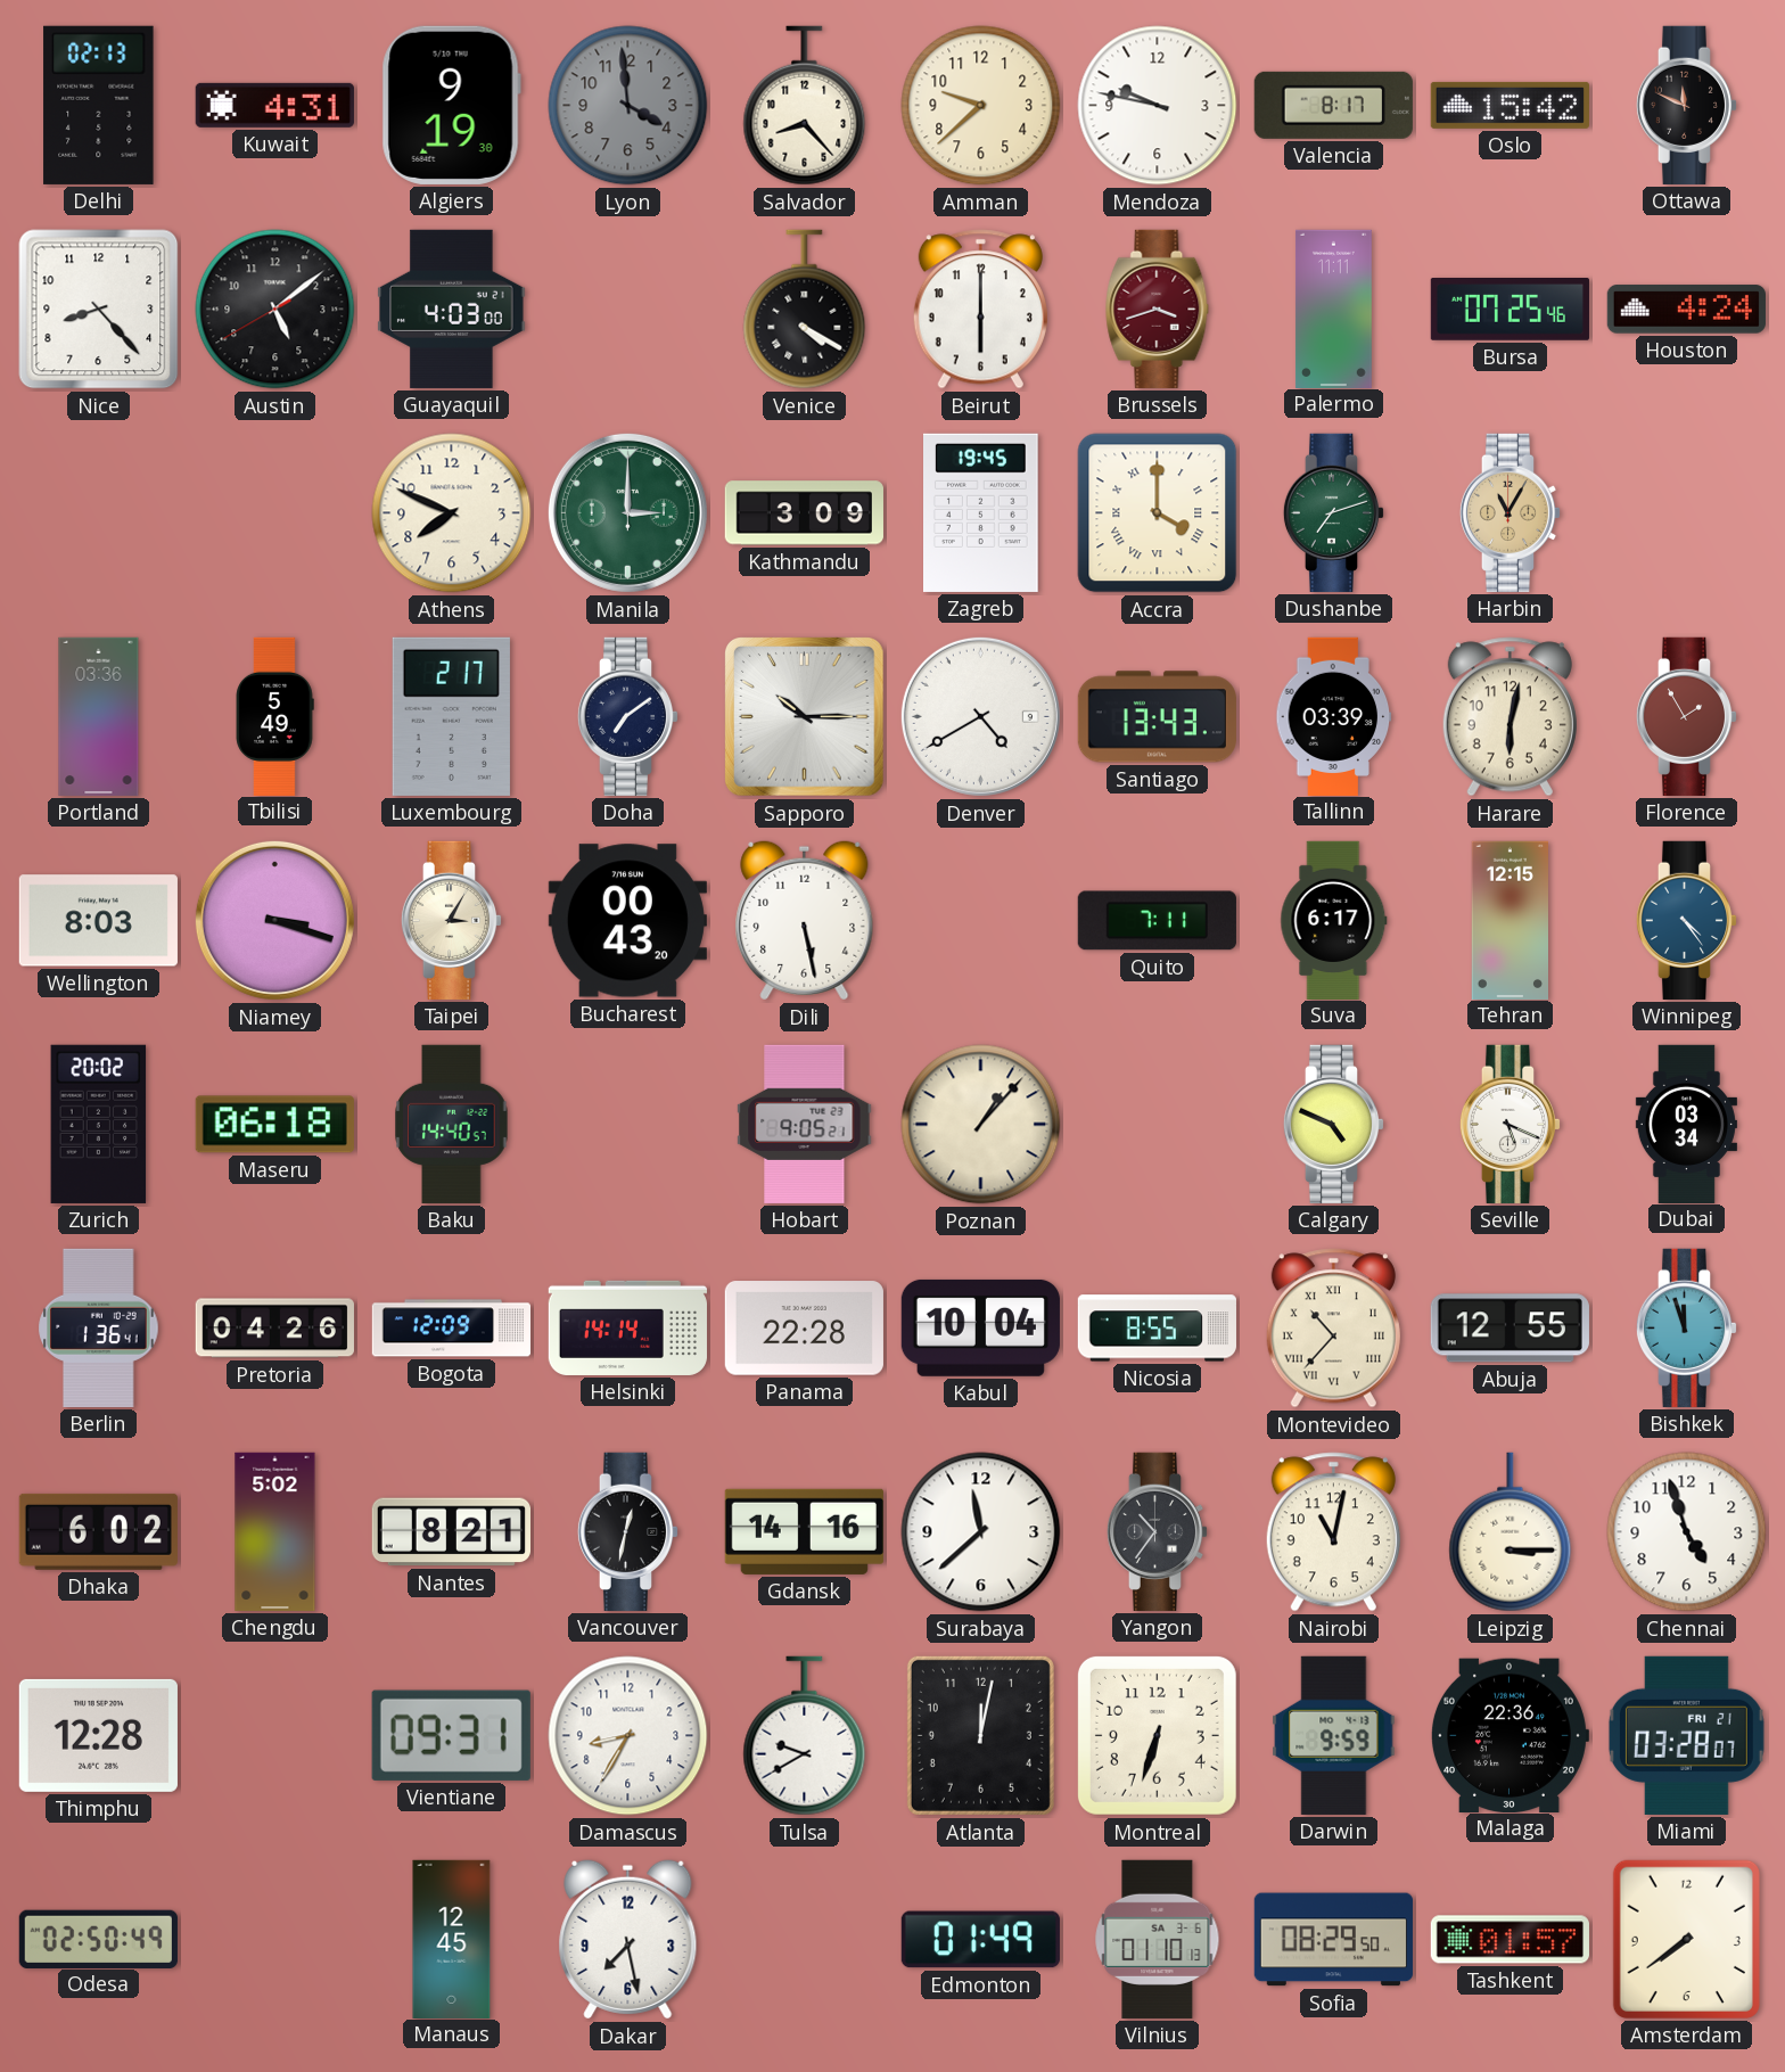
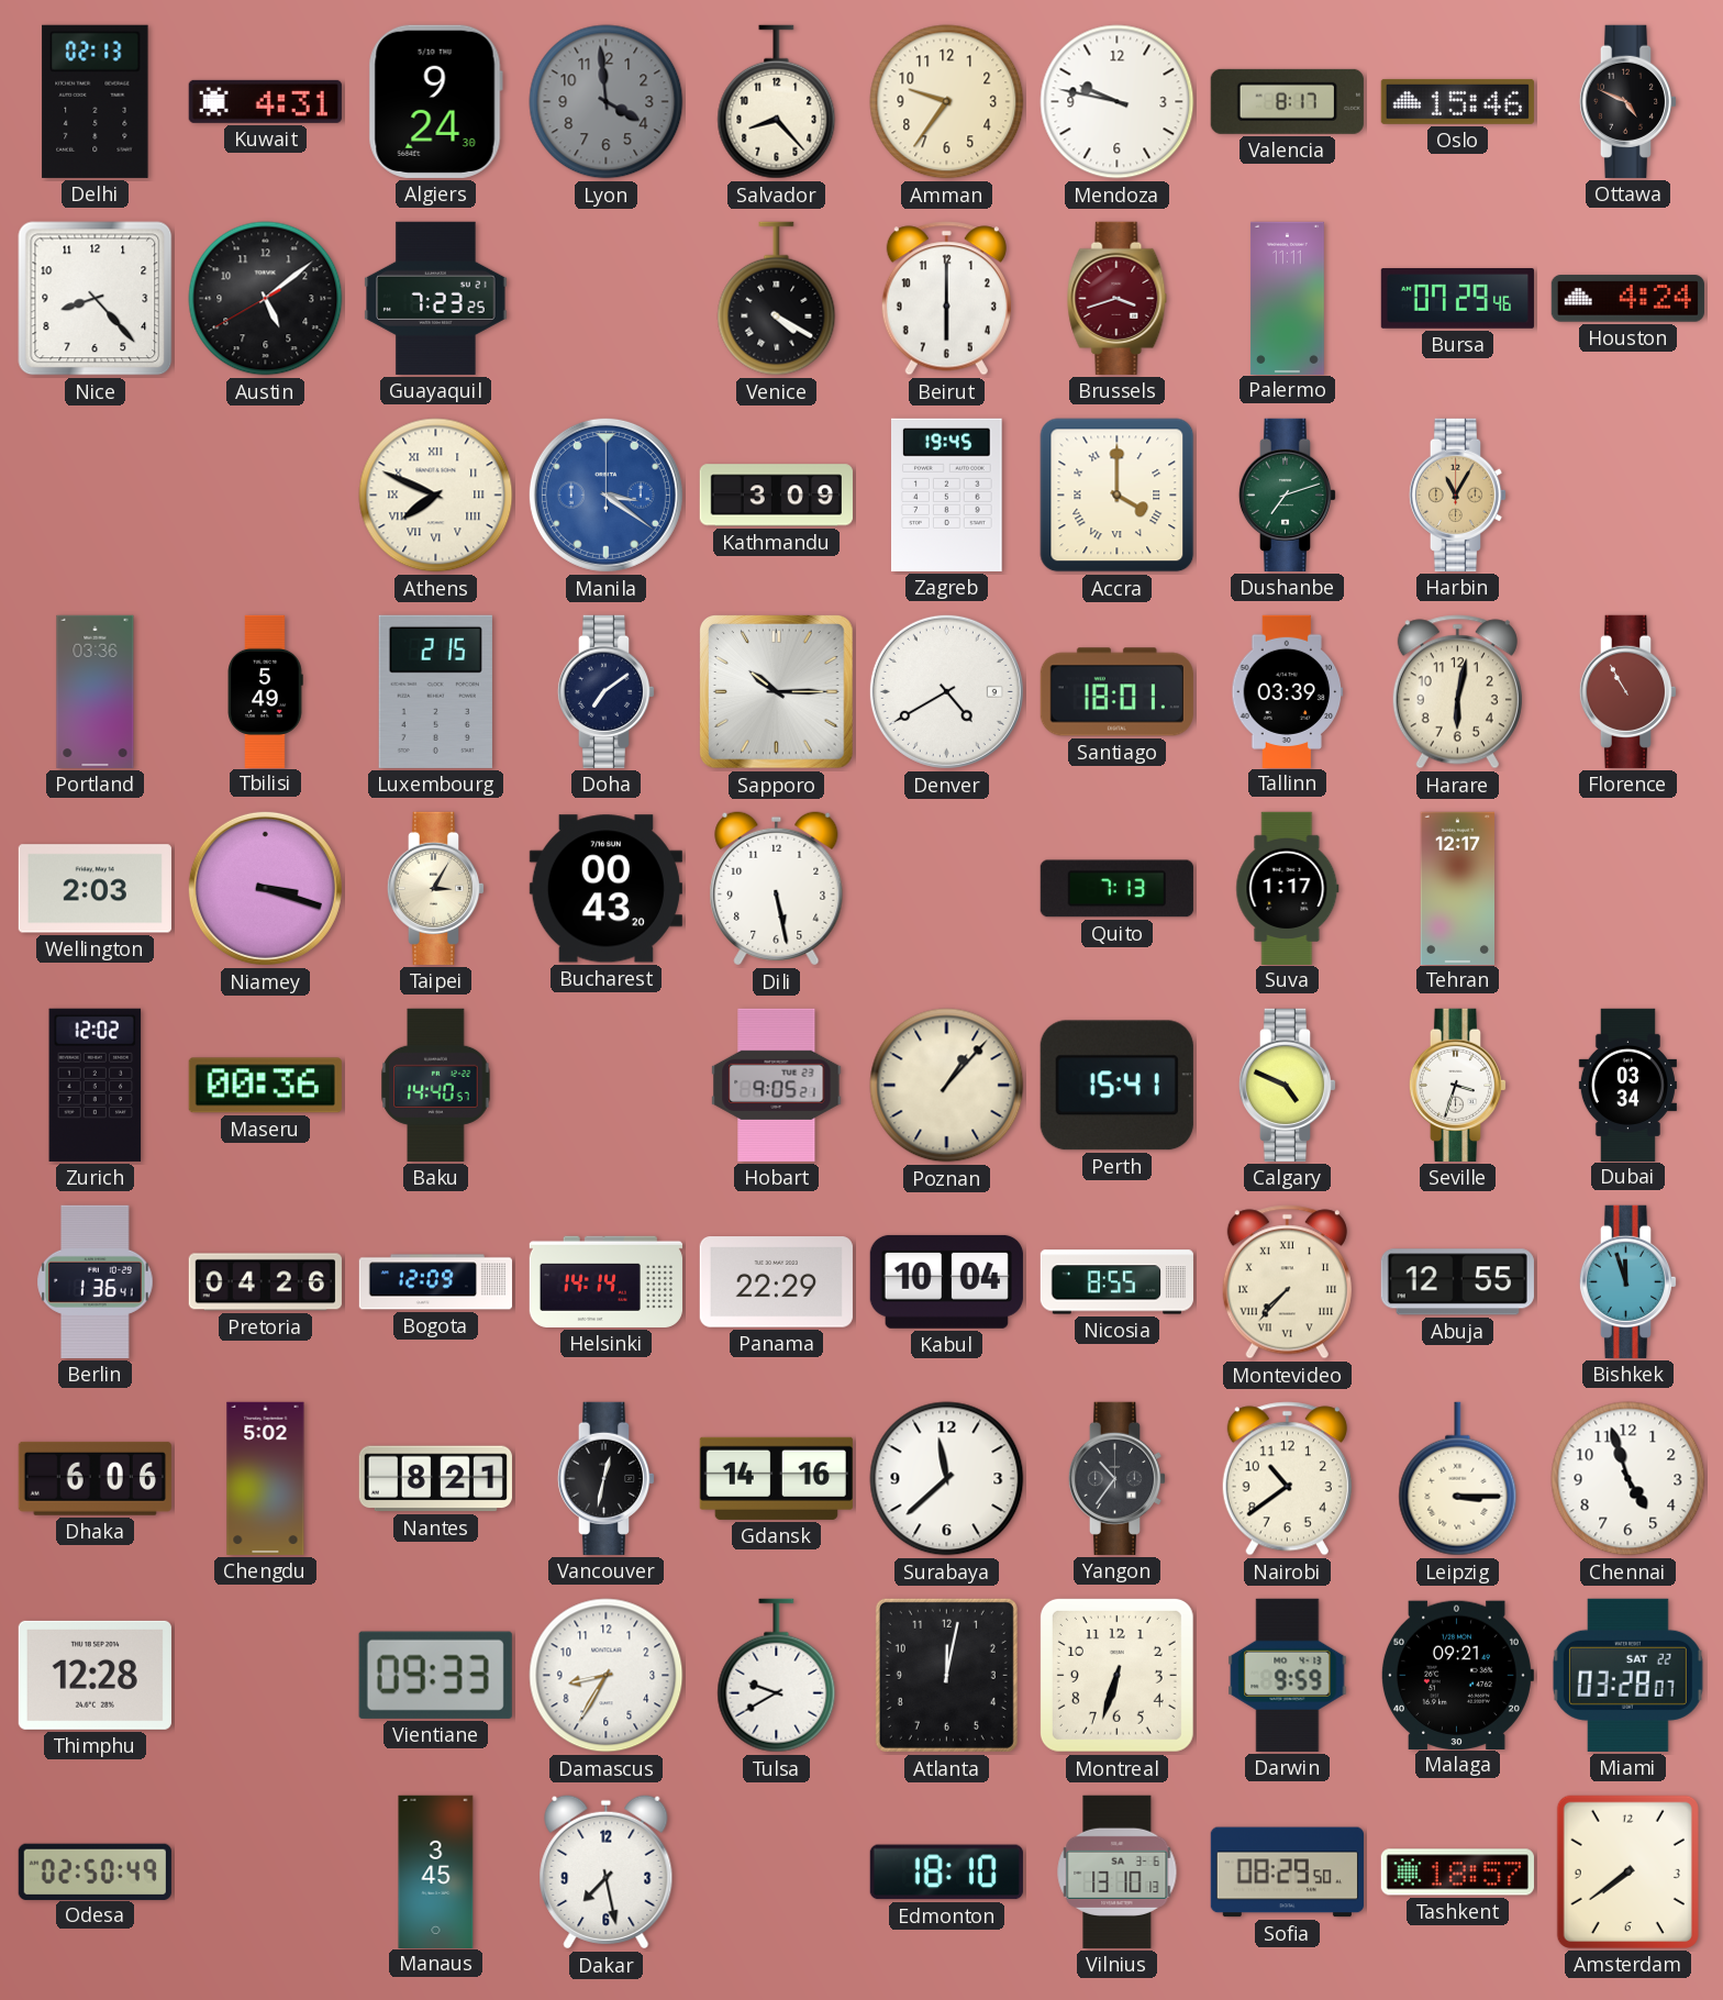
Algiers: 9:19 -> 9:24 (435, 101)
Amman: 9:38 -> 9:36 (947, 102)
Oslo: 15:42 -> 15:46 (1457, 101)
Ottawa: 11:49 -> 4:49 (1628, 101)
Guayaquil: 4:03 -> 7:23 (436, 298)
Bursa: 07:25 -> 07:29 (1457, 299)
Athens numerals: Arabic -> Roman (436, 496)
Manila: 3:00 -> 3:21 (605, 495)
Manila dial: green -> blue (605, 495)
Luxembourg: 2:17 -> 2:15 (435, 691)
Santiago: 13:43 -> 18:01 (1116, 692)
Florence: 1:55 -> 10:55 (1628, 691)
Wellington: 8:03 -> 2:03 (95, 889)
Quito: 7:11 -> 7:13 (1116, 889)
Suva: 6:17 -> 1:17 (1288, 888)
Tehran: 12:15 -> 12:17 (1458, 888)
Winnipeg: 4:24 -> none (1687, 920)
Zurich: 20:02 -> 12:02 (96, 1085)
Maseru: 06:18 -> 00:36 (265, 1086)
Perth: none -> 15:41 (1116, 1086)
Seville: 5:19 -> 3:33 (1458, 1085)
Panama: 22:28 -> 22:29 (776, 1282)
Montevideo: 10:37 -> 7:37 (1287, 1282)
Dhaka: 6:02 -> 6:06 (95, 1478)
Nairobi: 11:02 -> 10:39 (1287, 1479)
Vientiane: 09:31 -> 09:33 (435, 1675)
Malaga: 22:36 -> 09:21 (1457, 1675)
Miami date: FRI 21 -> SAT 22 (1627, 1675)
Manaus: 12:45 -> 3:45 (436, 1871)
Edmonton: 01:49 -> 18:10 (946, 1873)
Vilnius: 01:10 -> 13:10 (1118, 1871)
Tashkent: 01:57 -> 18:57 (1457, 1873)
